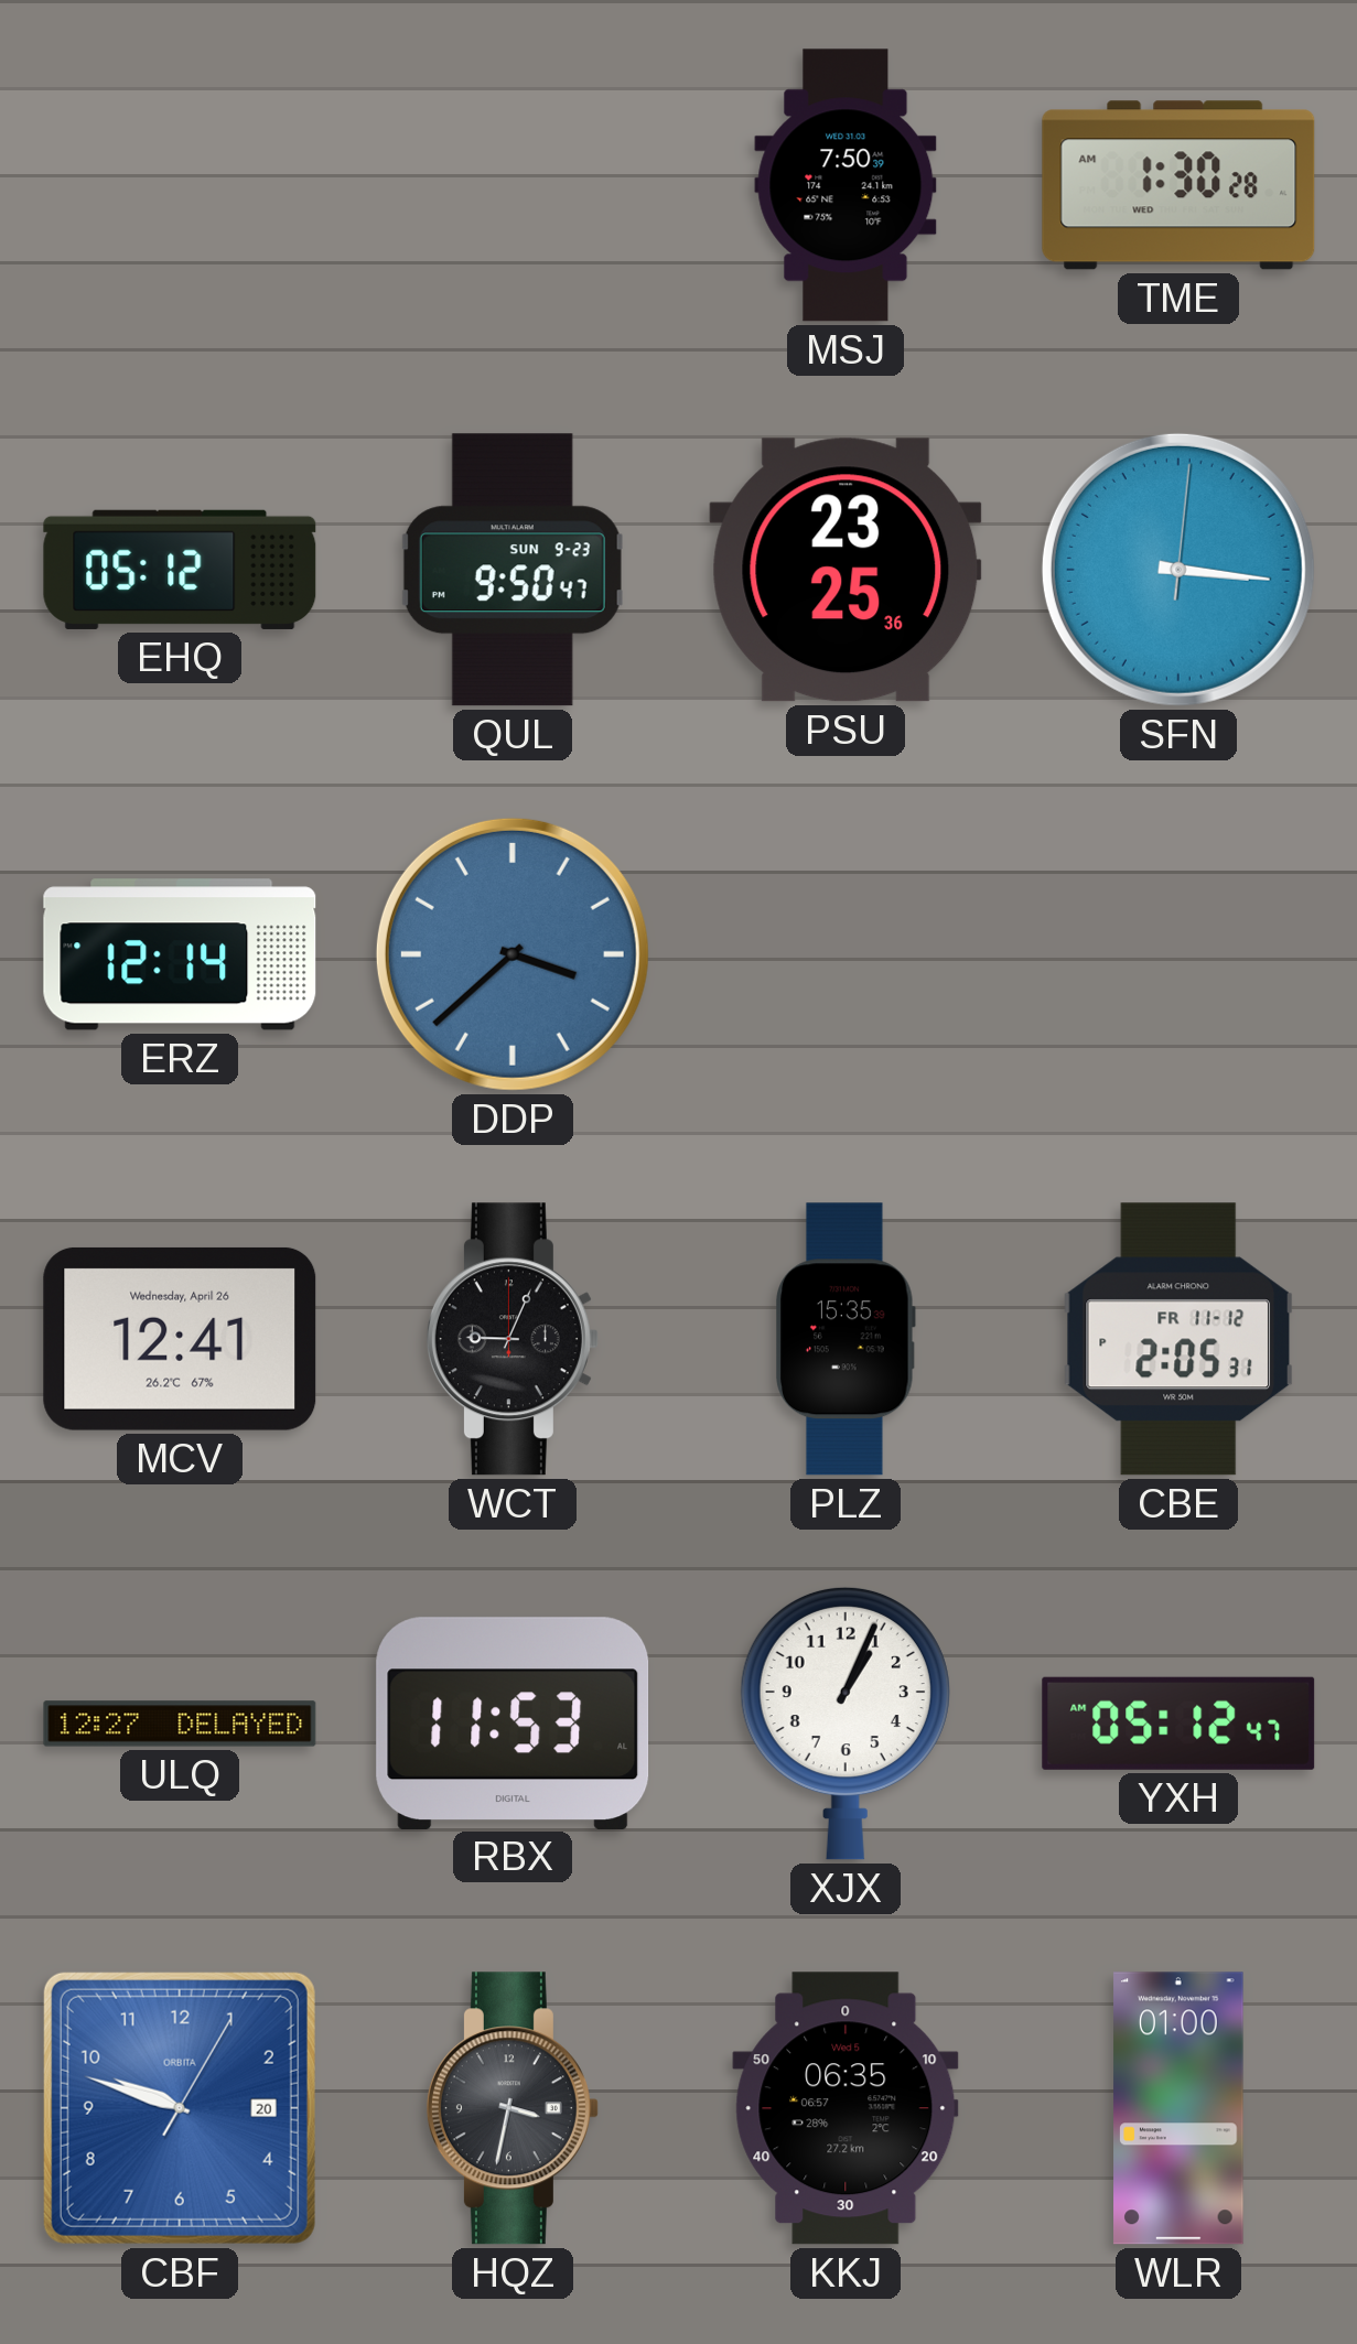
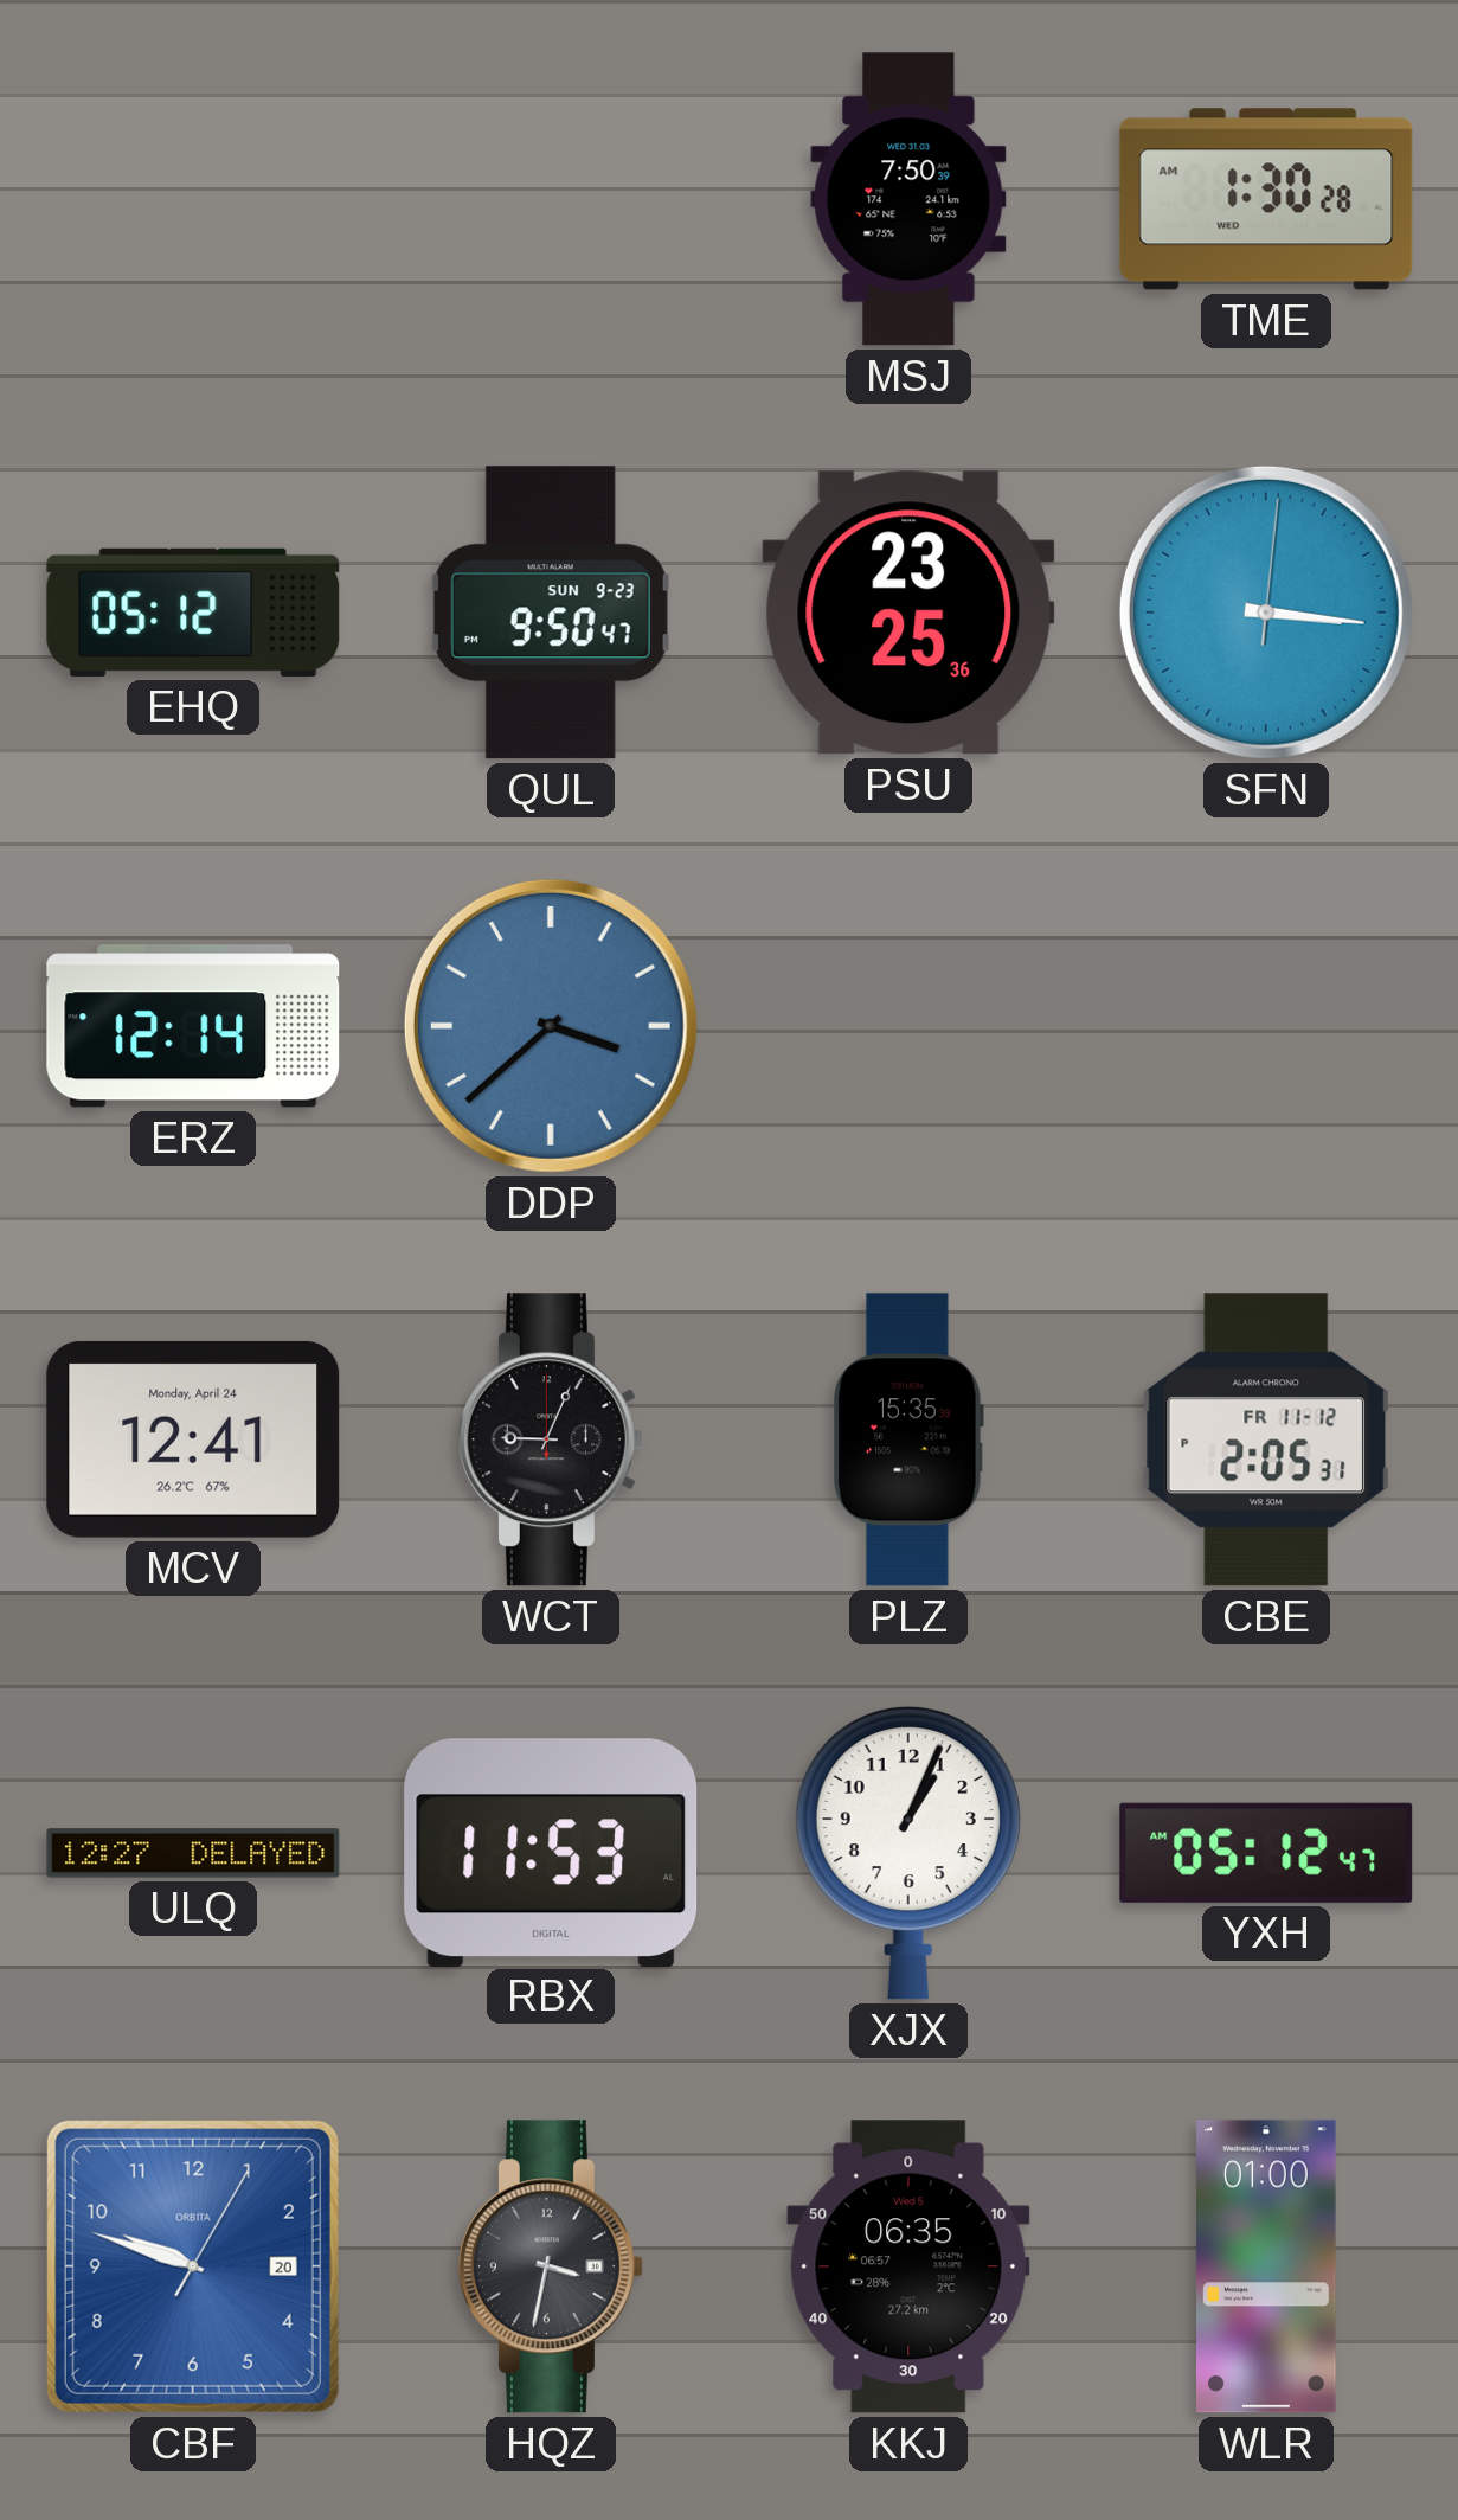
MCV date: Wednesday, April 26 -> Monday, April 24 (193, 1439)
